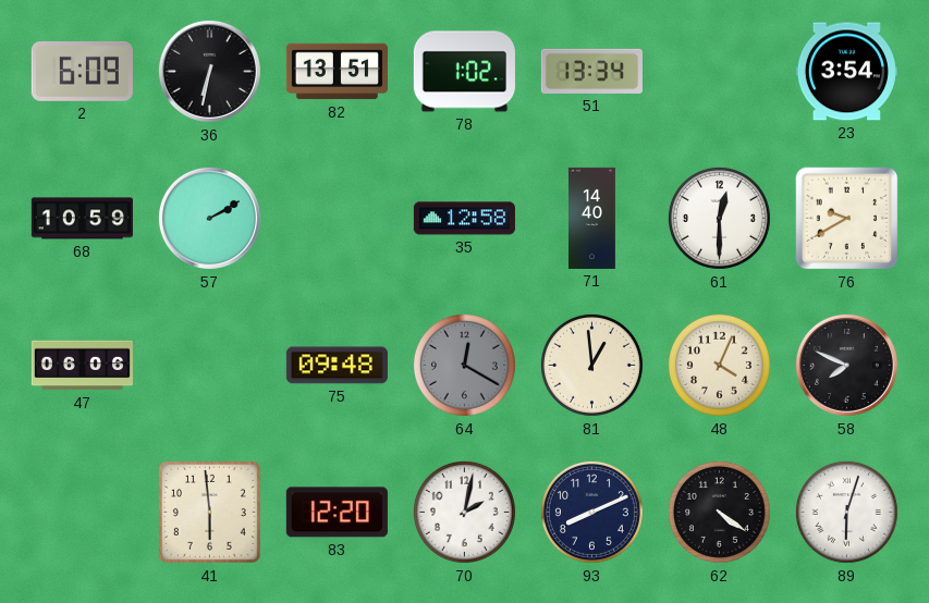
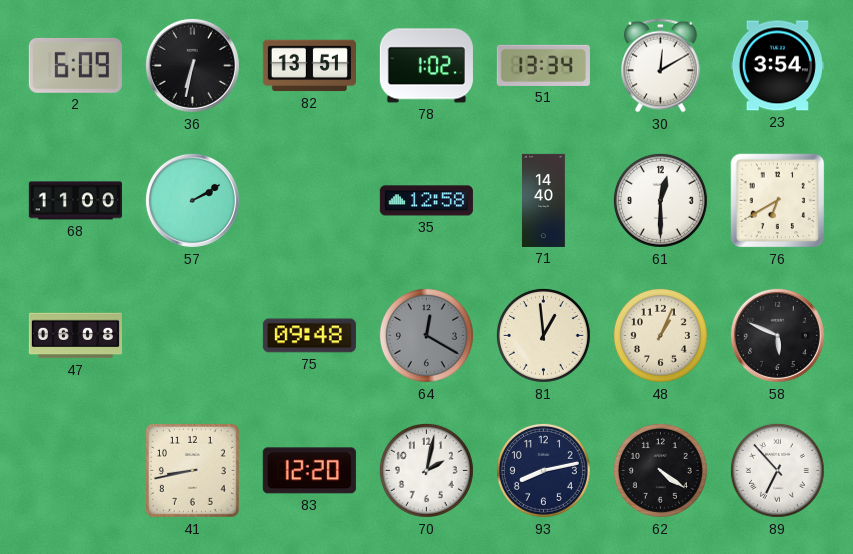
30: none -> 12:10 (661, 66)
68: 10:59 -> 11:00 (75, 201)
76: 9:40 -> 6:40 (778, 201)
47: 06:06 -> 06:08 (75, 336)
48: 4:04 -> 1:04 (660, 335)
58: 7:49 -> 5:49 (777, 335)
41: 5:59 -> 8:43 (192, 470)
93: 8:11 -> 8:13 (543, 470)
89: 6:03 -> 6:53 (777, 470)
